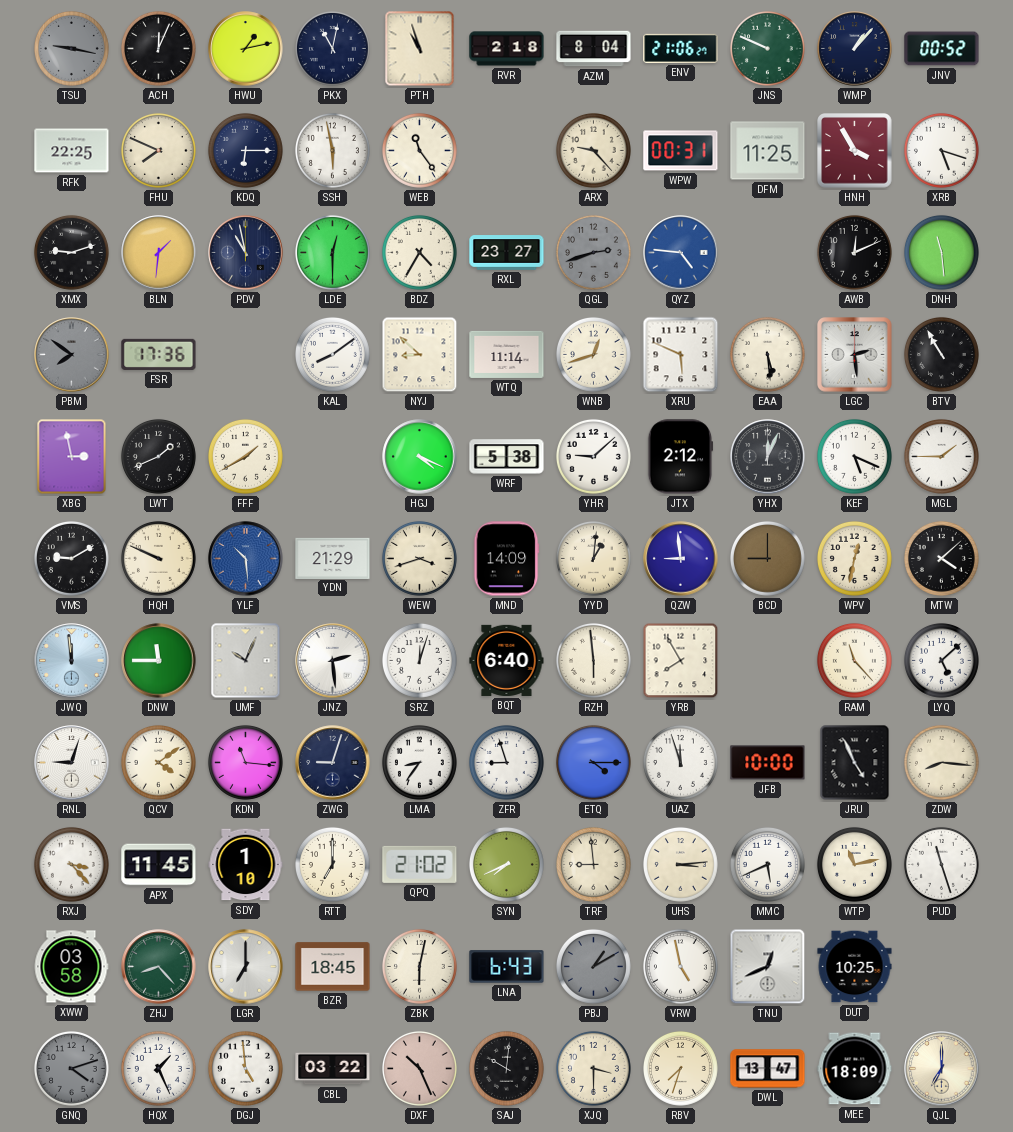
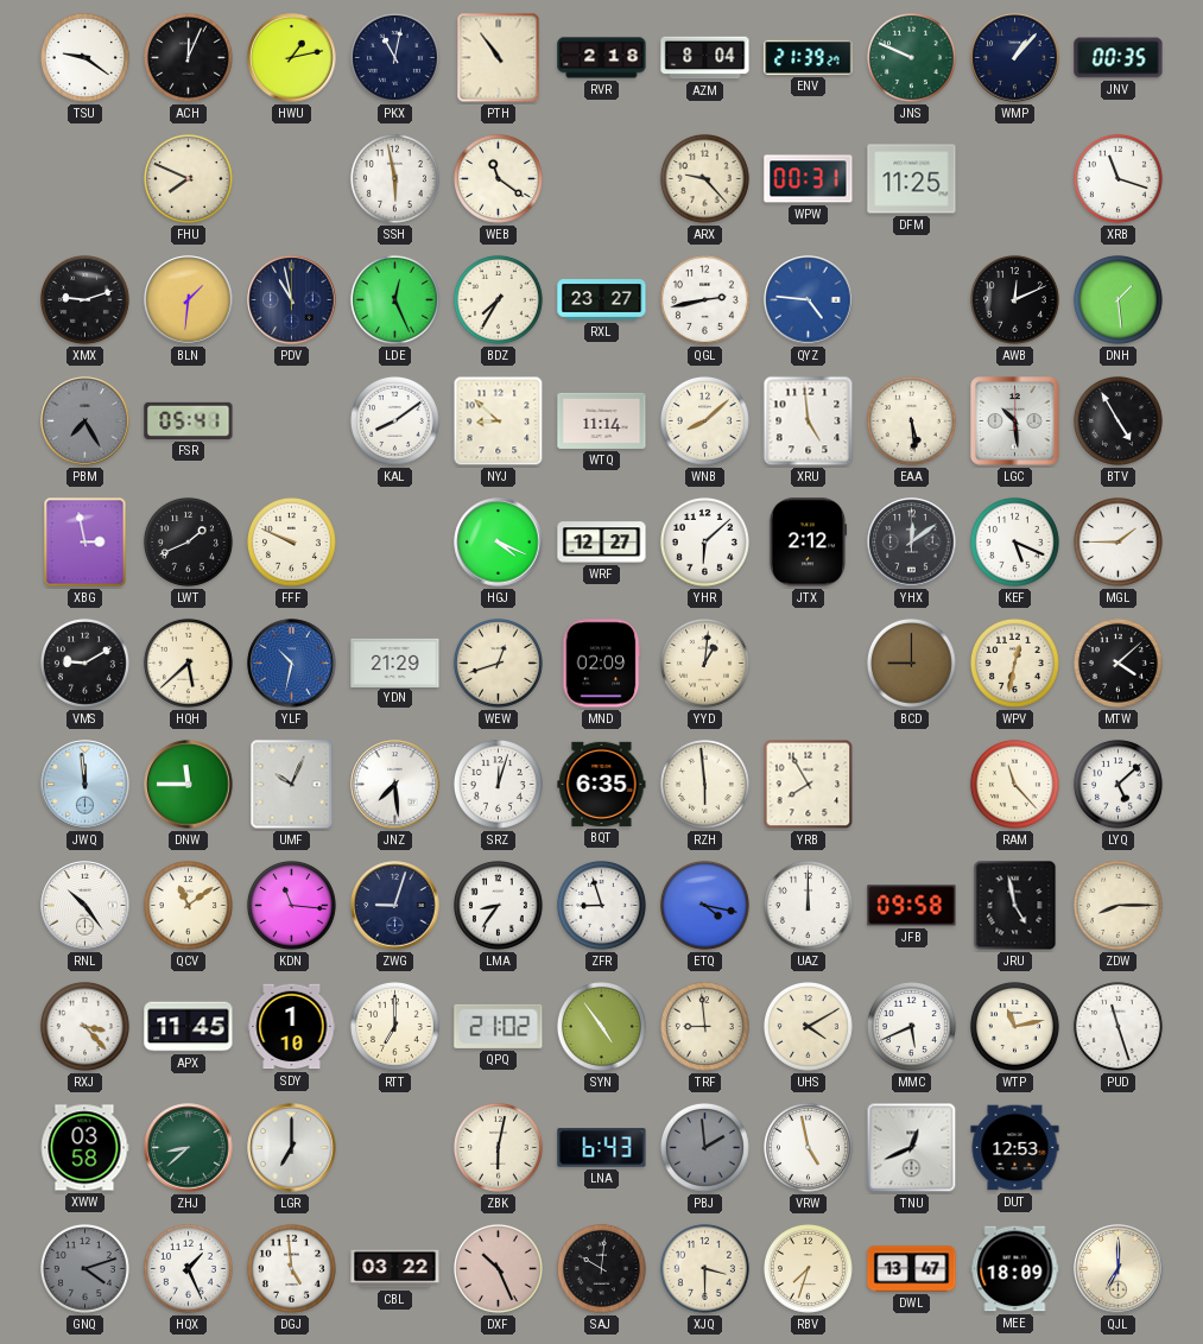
TSU: 9:17 -> 9:21 (84, 57)
TSU dial: grey -> white (84, 57)
PTH: 10:57 -> 10:54 (499, 58)
ENV: 21:06 -> 21:39 (809, 57)
JNV: 00:52 -> 00:35 (1119, 58)
RFK: 22:25 -> none (72, 151)
KDQ: 6:15 -> none (245, 150)
WEB: 11:24 -> 11:21 (498, 178)
HNH: 3:55 -> none (855, 151)
XRB: 5:18 -> 11:18 (1117, 178)
LDE: 12:30 -> 12:26 (394, 299)
BDZ: 4:35 -> 7:35 (498, 299)
QGL: 2:42 -> 2:43 (704, 299)
QGL dial: grey -> white (704, 299)
DNH: 11:29 -> 1:29 (1117, 299)
PBM: 7:51 -> 7:25 (86, 421)
FSR: 17:36 -> 05:41 (189, 420)
WNB: 12:42 -> 8:08 (704, 420)
XRU: 5:49 -> 4:59 (809, 421)
LGC: 2:29 -> 10:29 (1015, 421)
BTV: 10:55 -> 4:55 (1117, 420)
FFF: 1:40 -> 9:49 (291, 541)
WRF: 5:38 -> 12:27 (602, 543)
YHR: 9:08 -> 6:08 (704, 541)
YHX: 12:04 -> 12:09 (912, 543)
HQH: 9:49 -> 5:38 (188, 663)
YLF: 10:29 -> 10:32 (292, 664)
WEW: 3:42 -> 12:42 (498, 663)
MND: 14:09 -> 02:09 (601, 664)
QZW: 8:59 -> none (681, 559)
JNZ: 2:29 -> 7:29 (395, 785)
BQT: 6:40 -> 6:35 (602, 784)
RNL: 9:03 -> 10:24 (86, 906)
QCV: 4:09 -> 11:09 (188, 905)
ETQ: 4:15 -> 4:17 (704, 905)
UAZ: 11:57 -> 12:00 (808, 905)
JFB: 10:00 -> 09:58 (912, 906)
JRU: 4:56 -> 4:58 (1015, 906)
ZDW: 8:16 -> 8:15 (1117, 905)
SYN: 7:41 -> 4:54 (601, 1026)
UHS: 3:14 -> 4:10 (808, 1026)
ZHJ: 8:23 -> 8:38 (189, 1148)
BZR: 18:45 -> none (333, 967)
PBJ: 1:10 -> 1:59 (704, 1147)
DUT: 10:25 -> 12:53 (1015, 1148)
